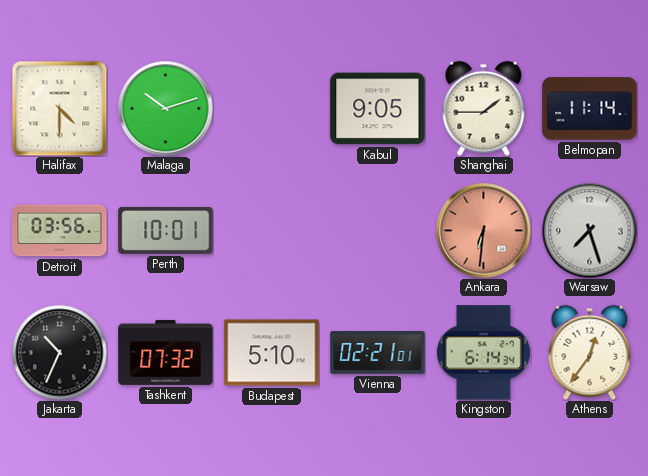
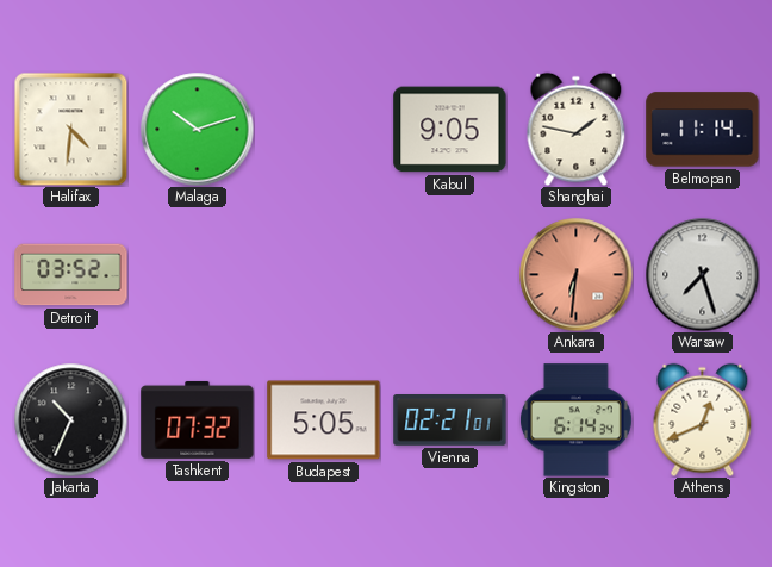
Halifax: 4:30 -> 4:31 (70, 129)
Shanghai: 1:45 -> 1:47 (577, 129)
Detroit: 03:56 -> 03:52 (71, 275)
Perth: 10:01 -> none (166, 230)
Budapest: 5:10 -> 5:05 (324, 420)
Athens: 12:36 -> 12:41 (703, 419)
